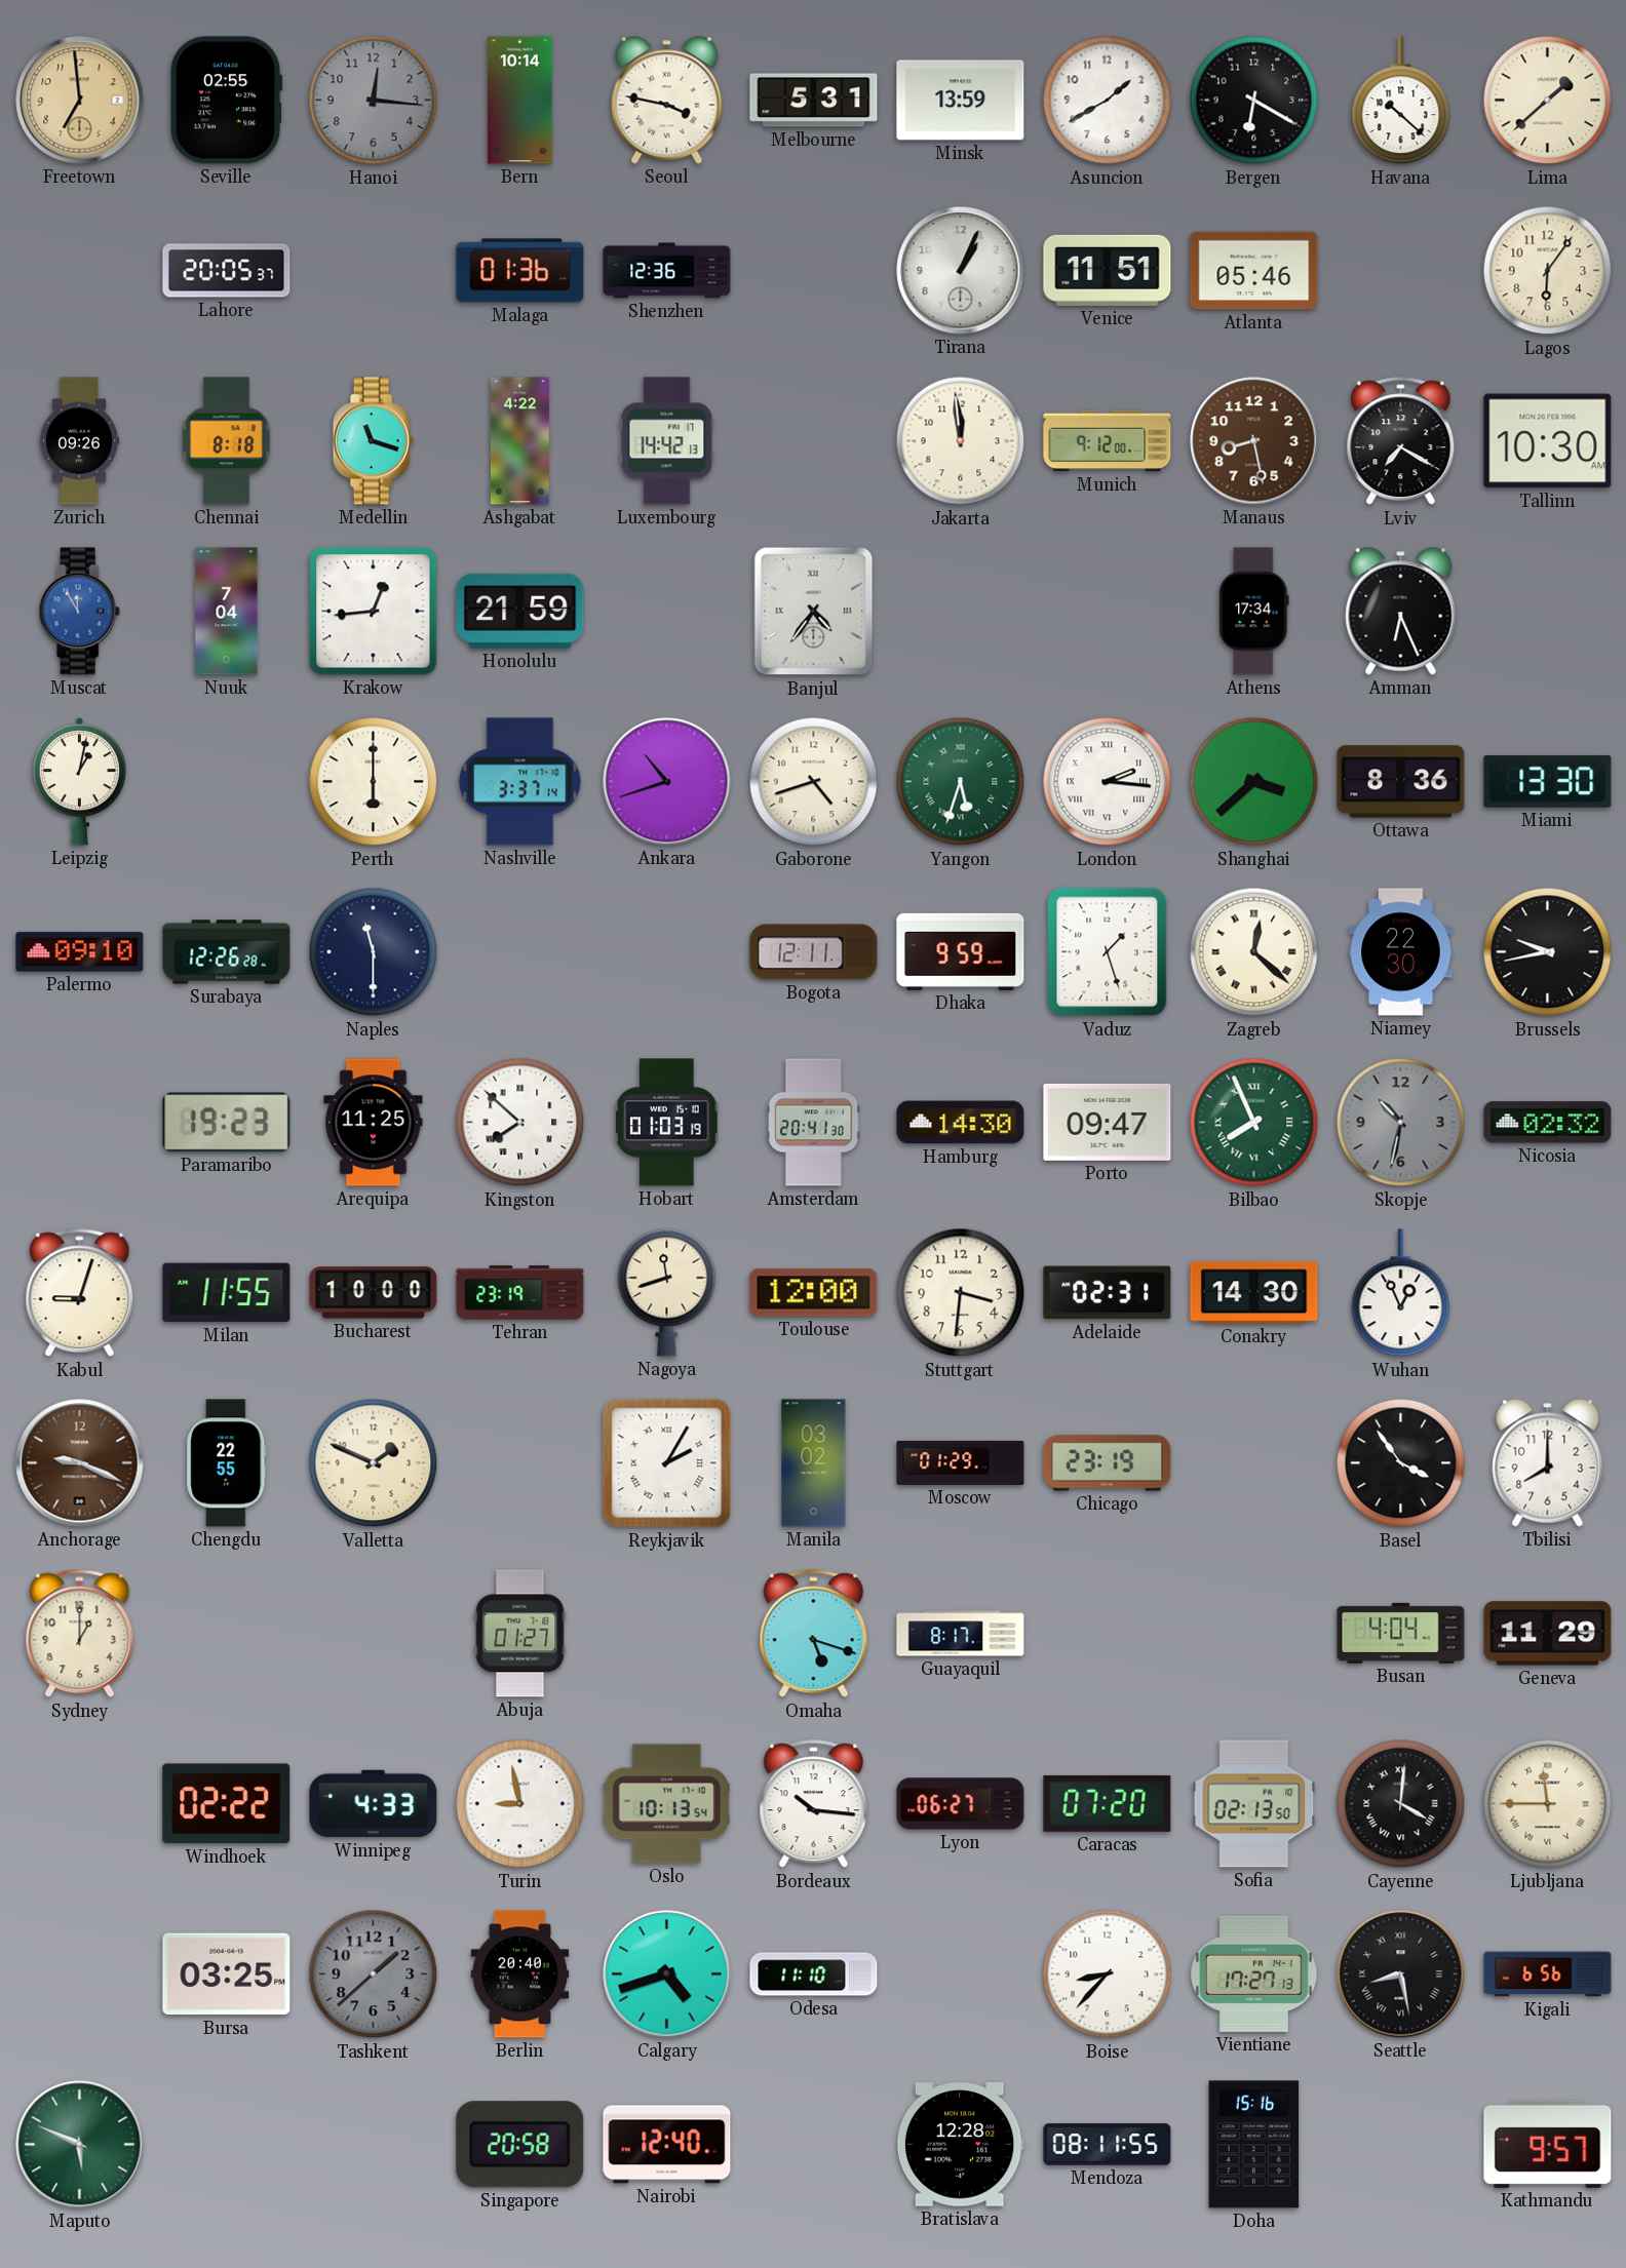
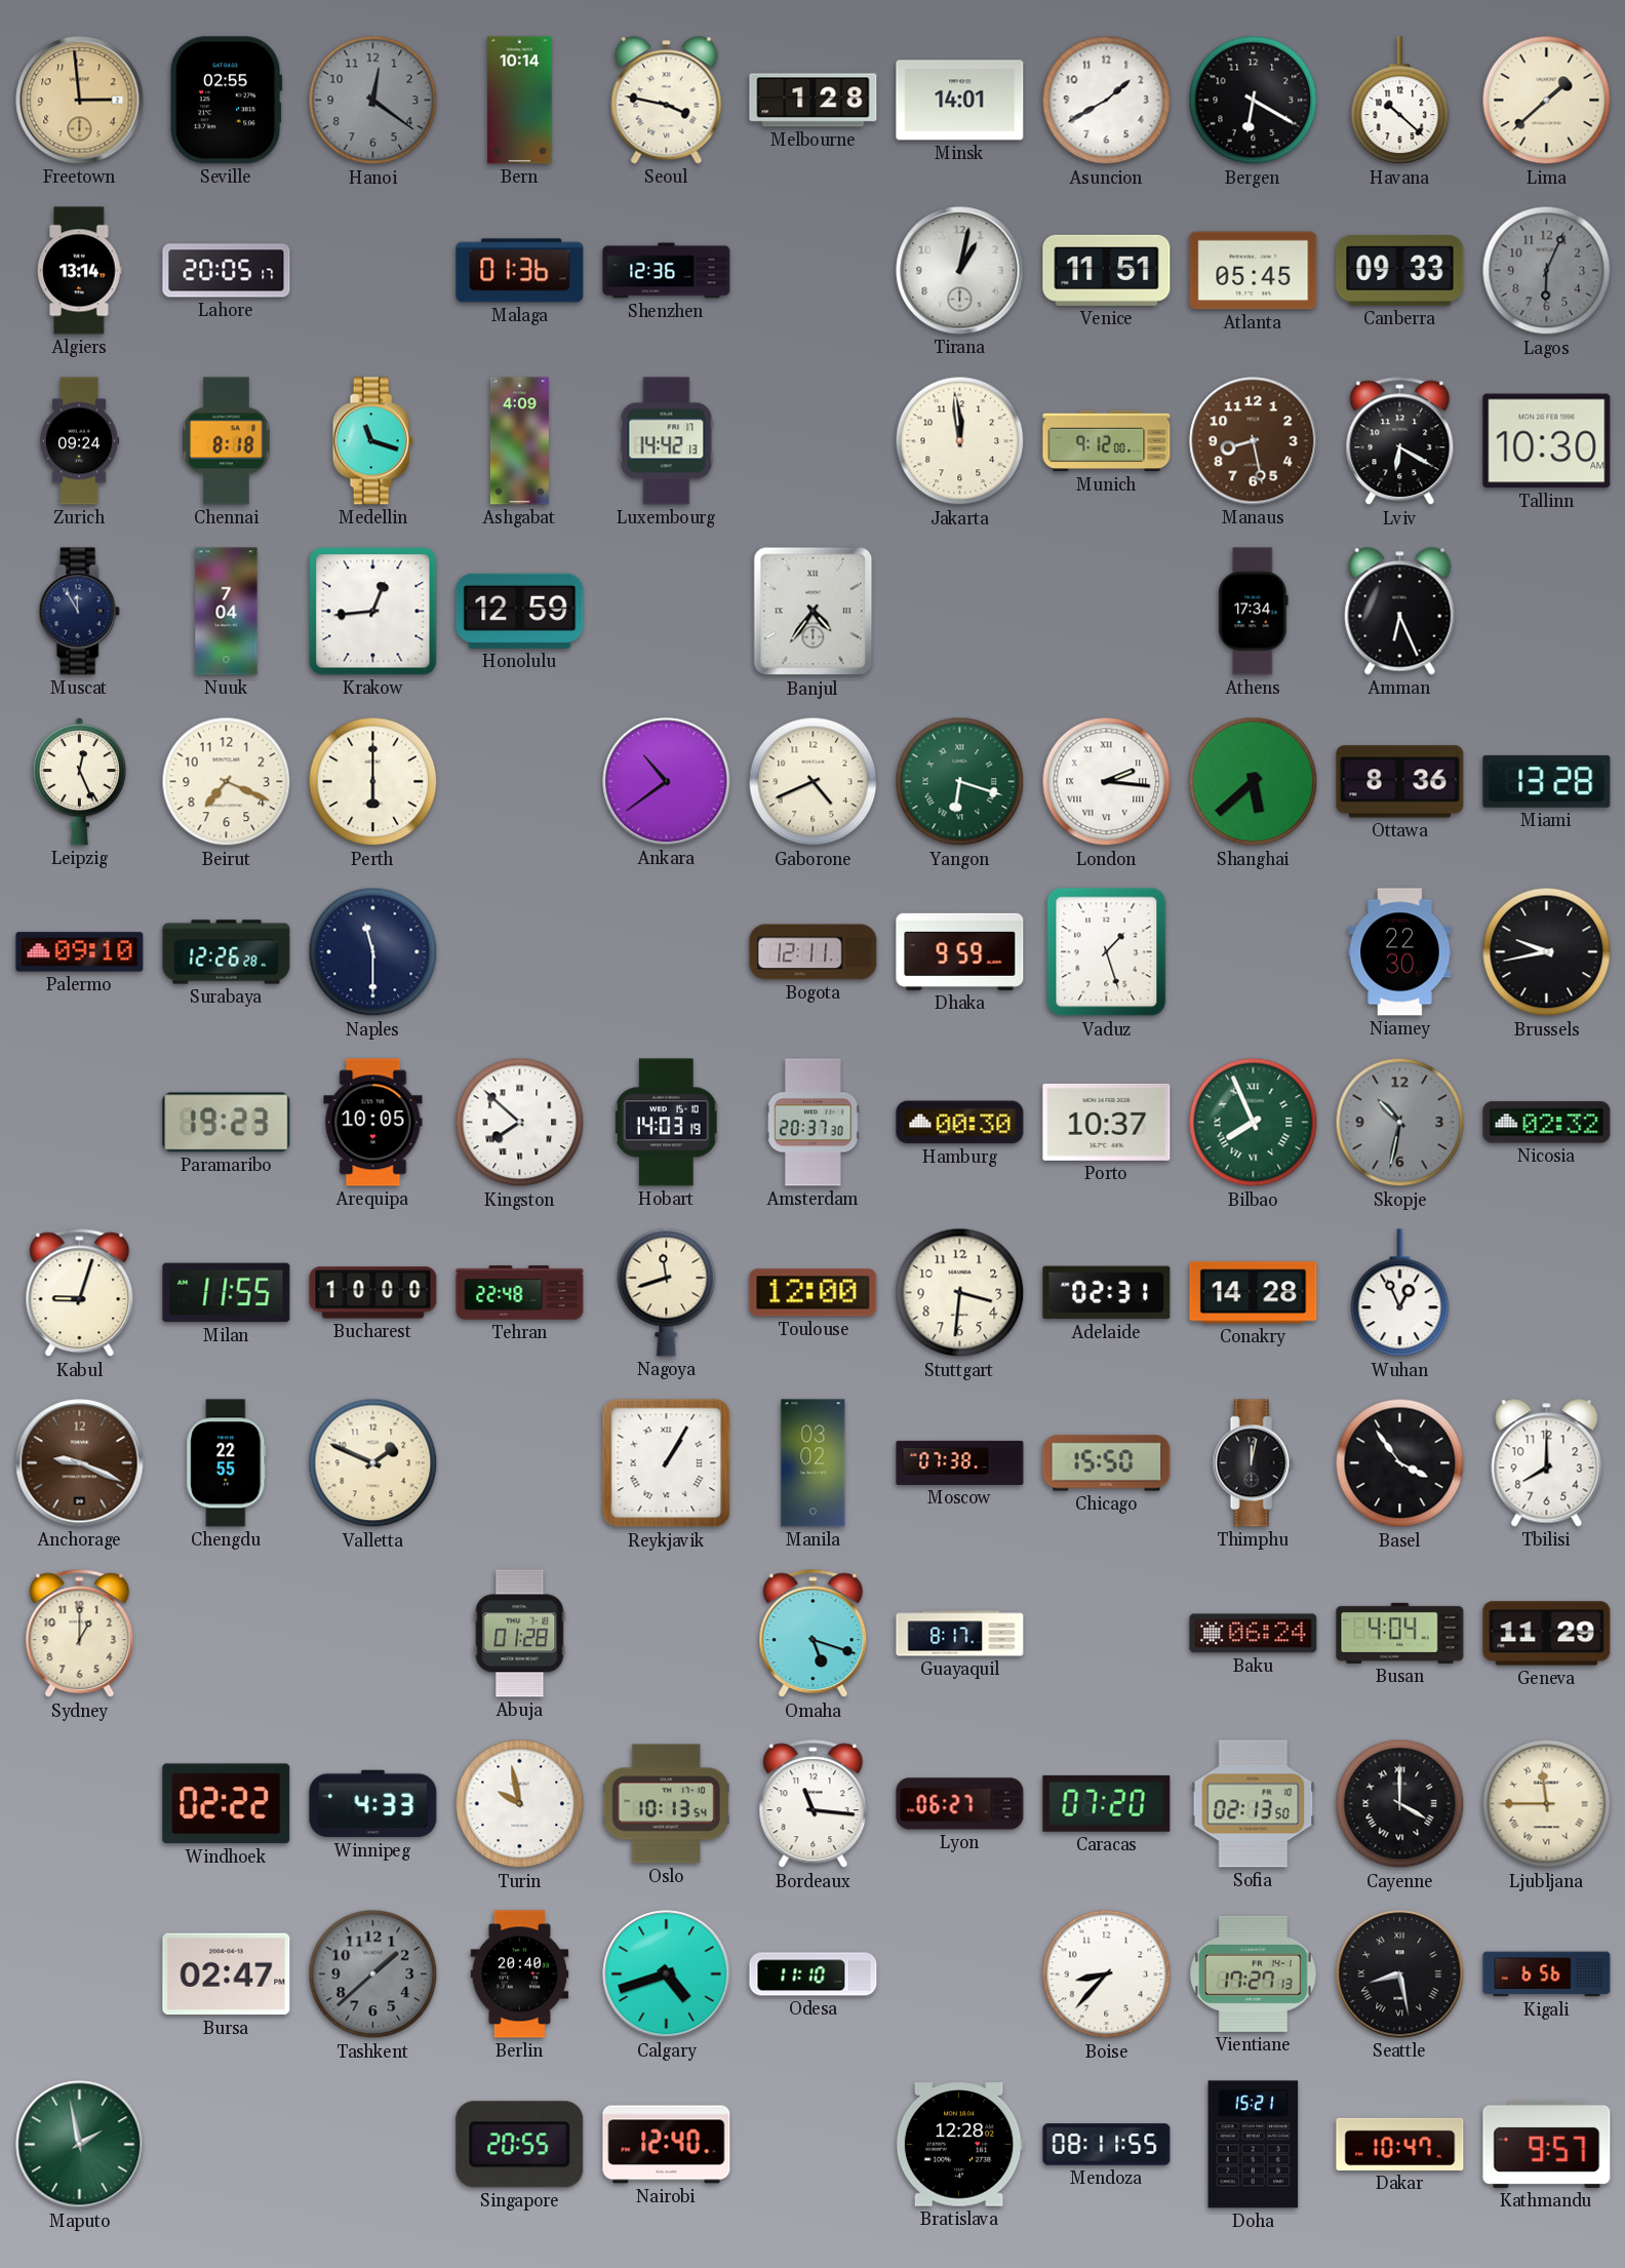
Freetown: 6:59 -> 2:59 (80, 101)
Hanoi: 12:16 -> 12:21 (373, 101)
Melbourne: 5:31 -> 1:28 (814, 101)
Minsk: 13:59 -> 14:01 (960, 101)
Algiers: none -> 13:14 (80, 271)
Lahore: 20:05:37 -> 20:05:17 (227, 271)
Tirana: 1:04 -> 1:02 (960, 271)
Atlanta: 05:46 -> 05:45 (1254, 271)
Canberra: none -> 09:33 (1400, 271)
Lagos: 6:06 -> 6:04 (1547, 271)
Lagos dial: cream -> grey (1547, 271)
Zurich: 09:26 -> 09:24 (79, 441)
Ashgabat: 4:22 -> 4:09 (519, 441)
Lviv: 7:20 -> 6:20 (1400, 441)
Muscat dial: blue -> navy (79, 612)
Honolulu: 21:59 -> 12:59 (520, 611)
Leipzig: 1:02 -> 12:26 (80, 781)
Beirut: none -> 7:19 (227, 782)
Nashville: 3:37 -> none (520, 782)
Ankara: 10:42 -> 10:39 (667, 782)
Gaborone: 4:42 -> 4:41 (814, 782)
Yangon: 5:33 -> 6:18 (960, 782)
Shanghai: 3:38 -> 5:38 (1254, 782)
Miami: 13:30 -> 13:28 (1547, 782)
Zagreb: 12:22 -> none (1254, 952)
Arequipa: 11:25 -> 10:05 (373, 1123)
Hobart: 01:03 -> 14:03 (667, 1123)
Amsterdam: 20:41 -> 20:37 (814, 1123)
Hamburg: 14:30 -> 00:30 (960, 1123)
Porto: 09:47 -> 10:37 (1107, 1122)
Tehran: 23:19 -> 22:48 (520, 1293)
Conakry: 14:30 -> 14:28 (1254, 1293)
Reykjavik: 2:05 -> 1:05 (667, 1463)
Moscow: 01:29 -> 07:38 (960, 1462)
Chicago: 23:19 -> 15:50 (1107, 1463)
Thimphu: none -> 12:02 (1253, 1463)
Abuja: 01:27 -> 01:28 (520, 1634)
Baku: none -> 06:24 (1254, 1634)
Turin: 8:58 -> 9:58 (520, 1804)
Bordeaux: 10:16 -> 11:16 (814, 1804)
Cayenne: 4:01 -> 4:00 (1400, 1804)
Bursa: 03:25 -> 02:47 (227, 1974)
Maputo: 5:49 -> 1:58 (80, 2145)
Singapore: 20:58 -> 20:55 (520, 2145)
Doha: 15:16 -> 15:21 (1254, 2145)
Dakar: none -> 10:47 (1400, 2144)
